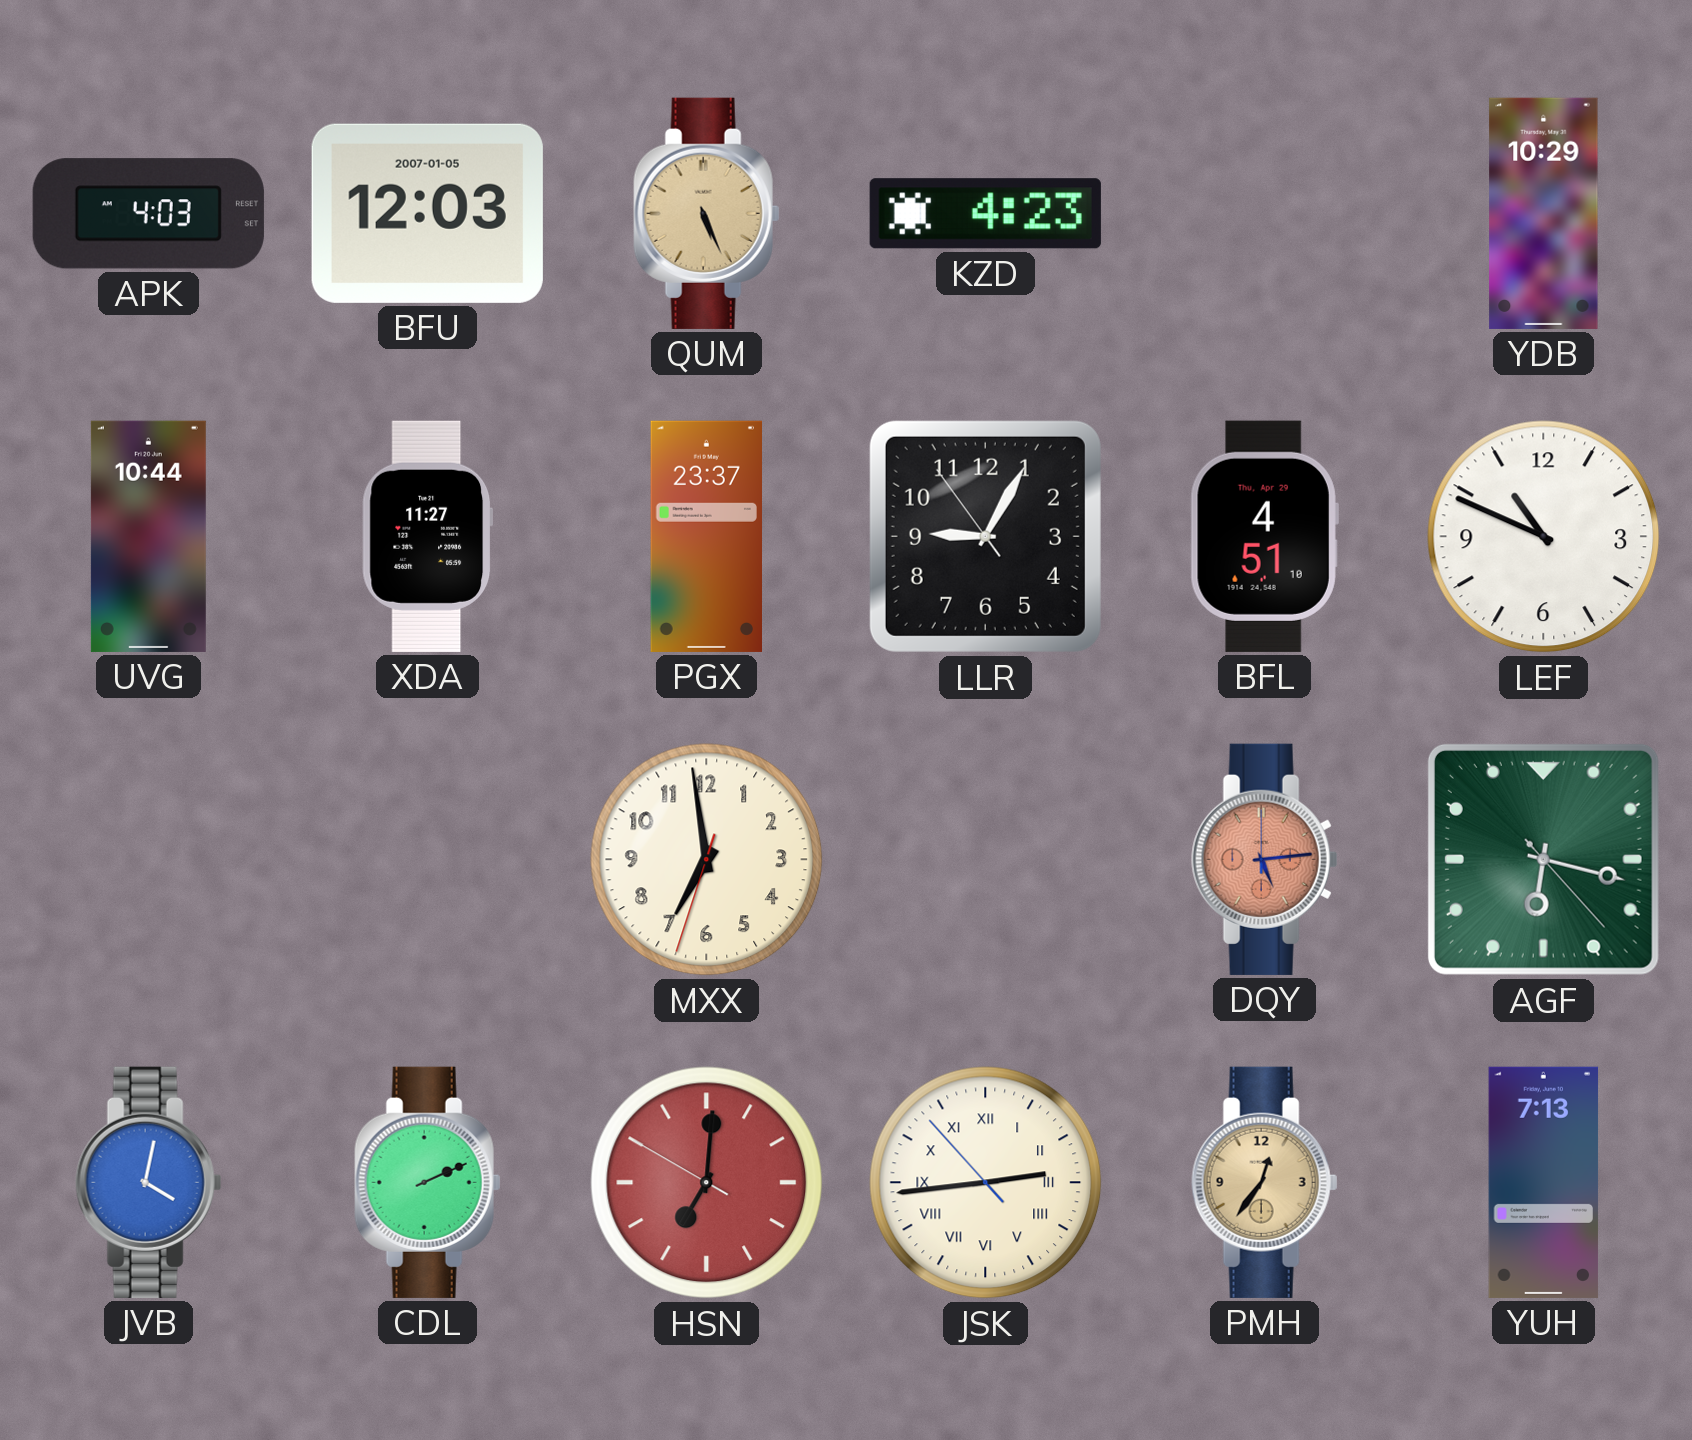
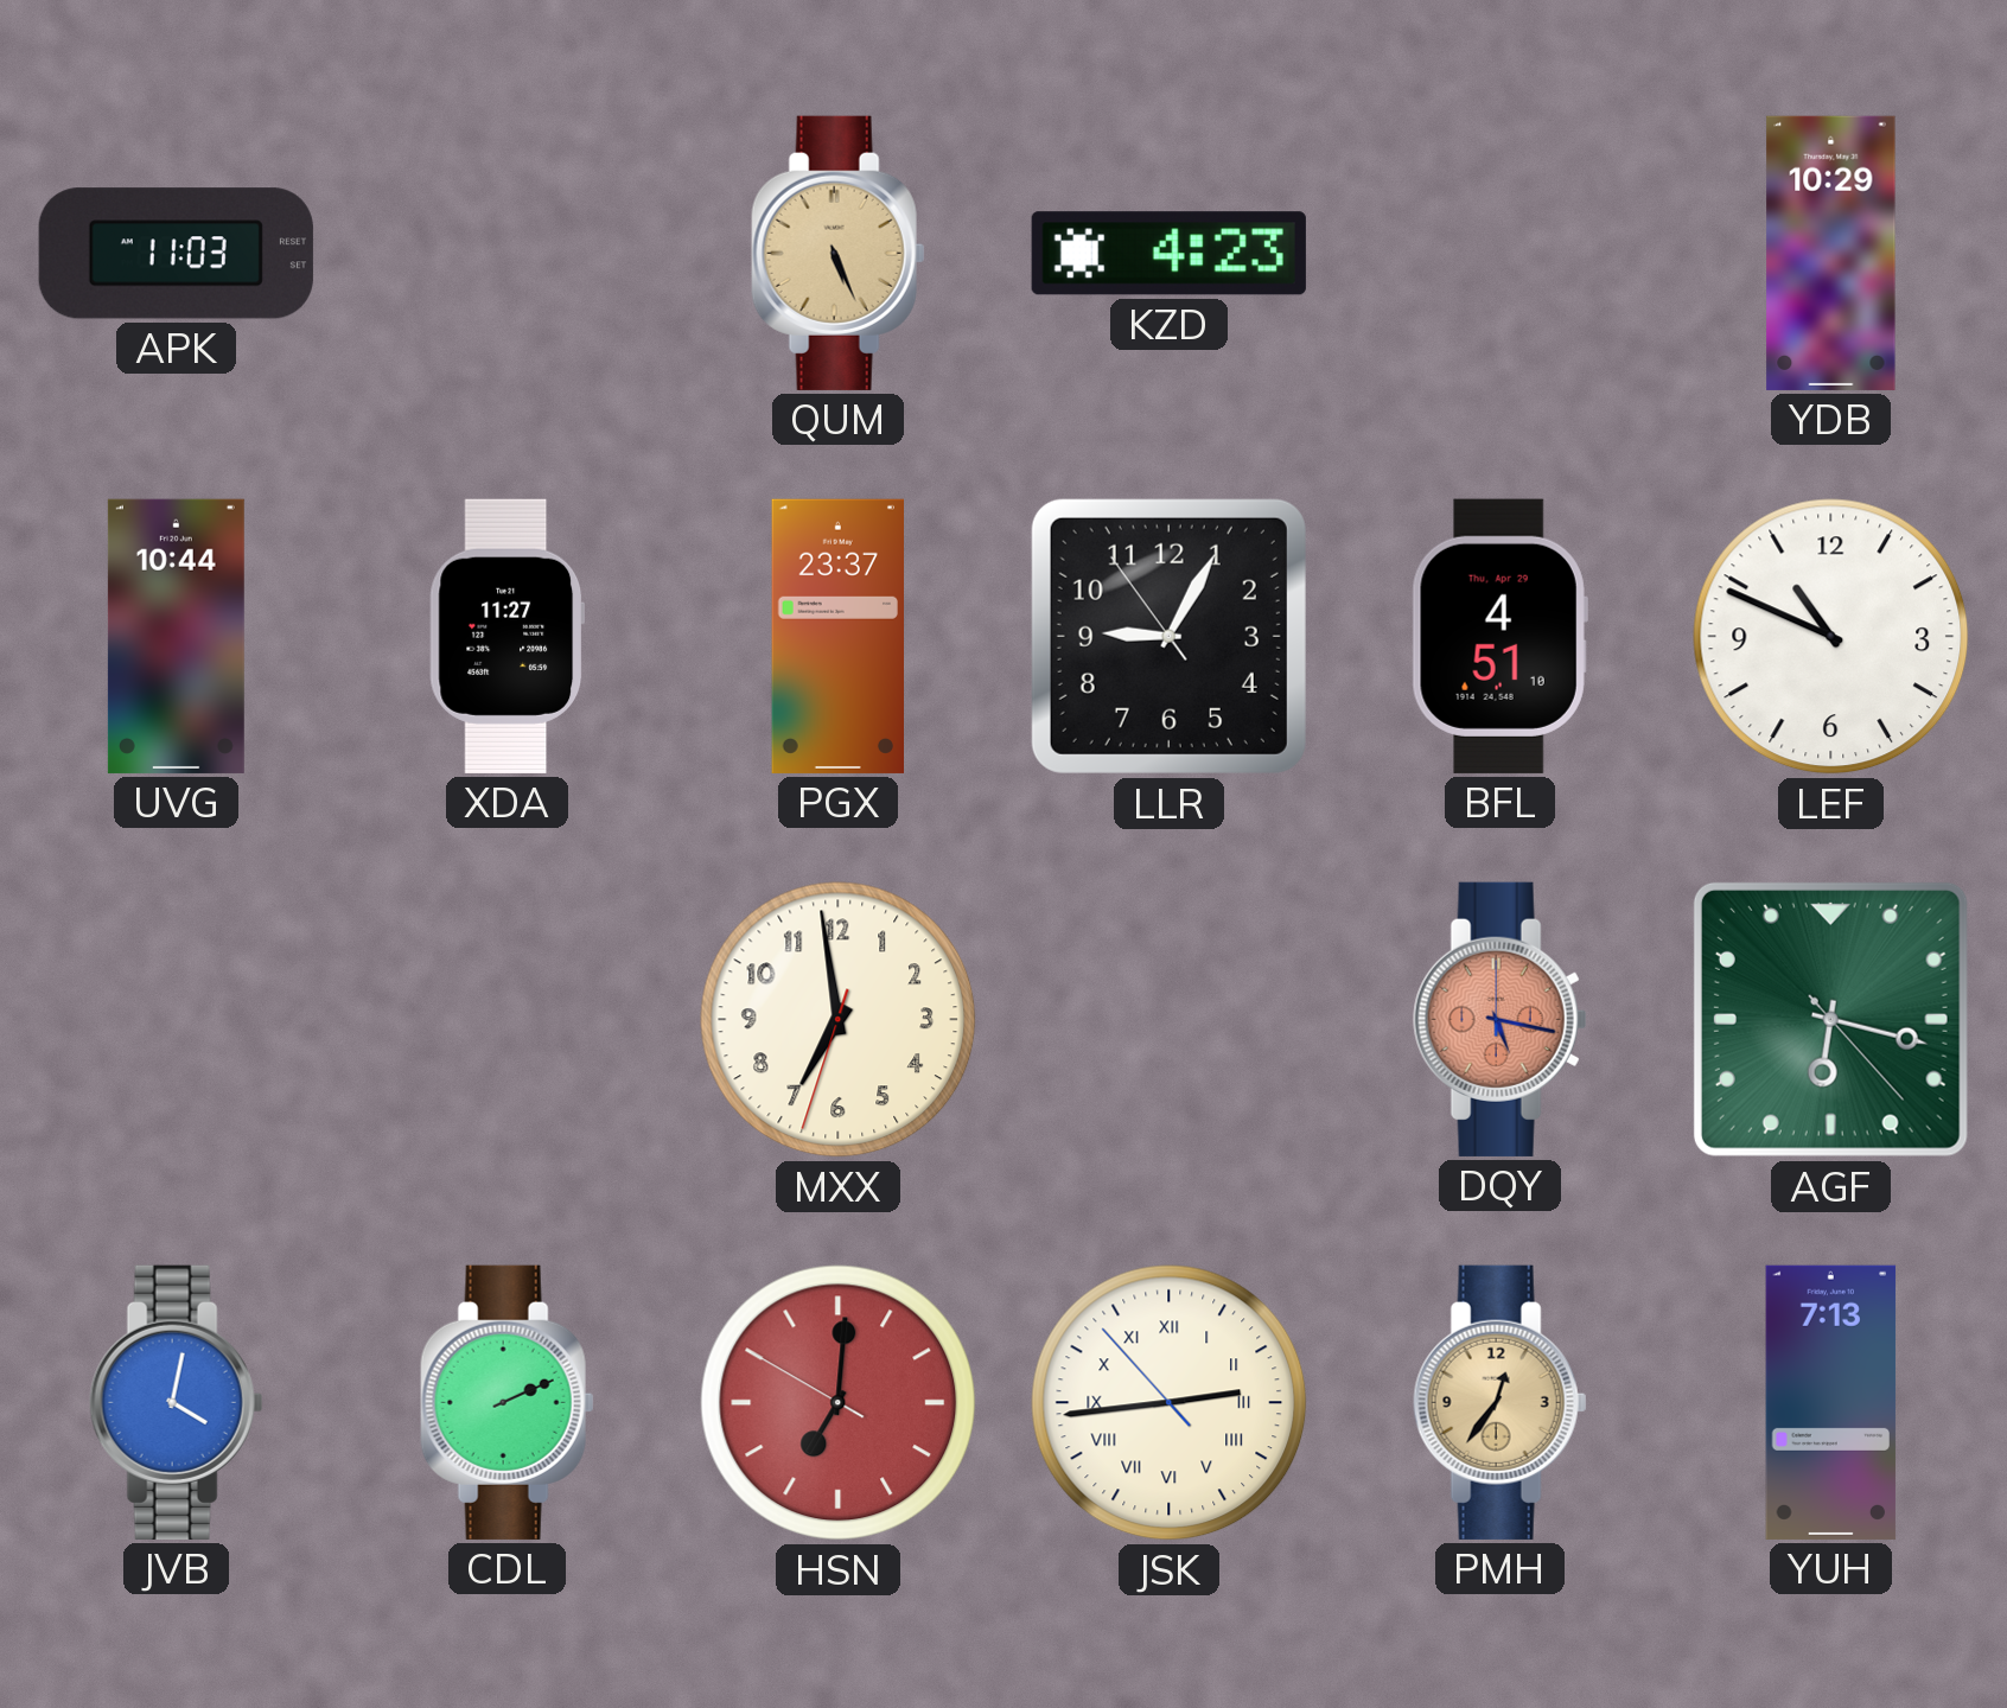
APK: 4:03 -> 11:03 (176, 254)
BFU: 12:03 -> none (427, 213)
DQY: 5:14 -> 5:17 (1501, 1019)
